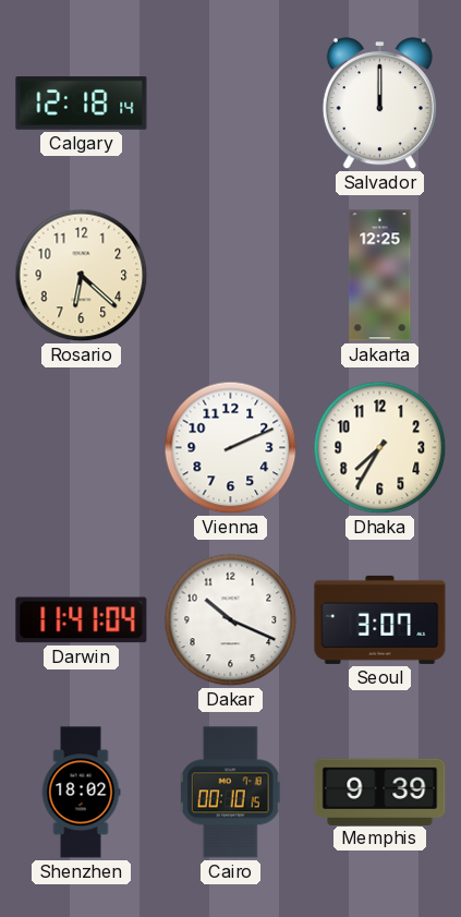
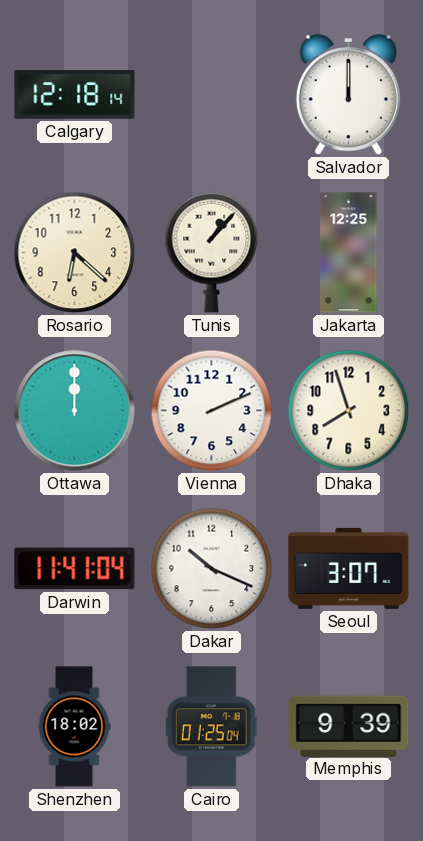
Tunis: none -> 1:07 (212, 252)
Ottawa: none -> 12:00 (75, 411)
Dhaka: 7:35 -> 7:57 (349, 411)
Cairo: 00:10 -> 01:25 (211, 727)
